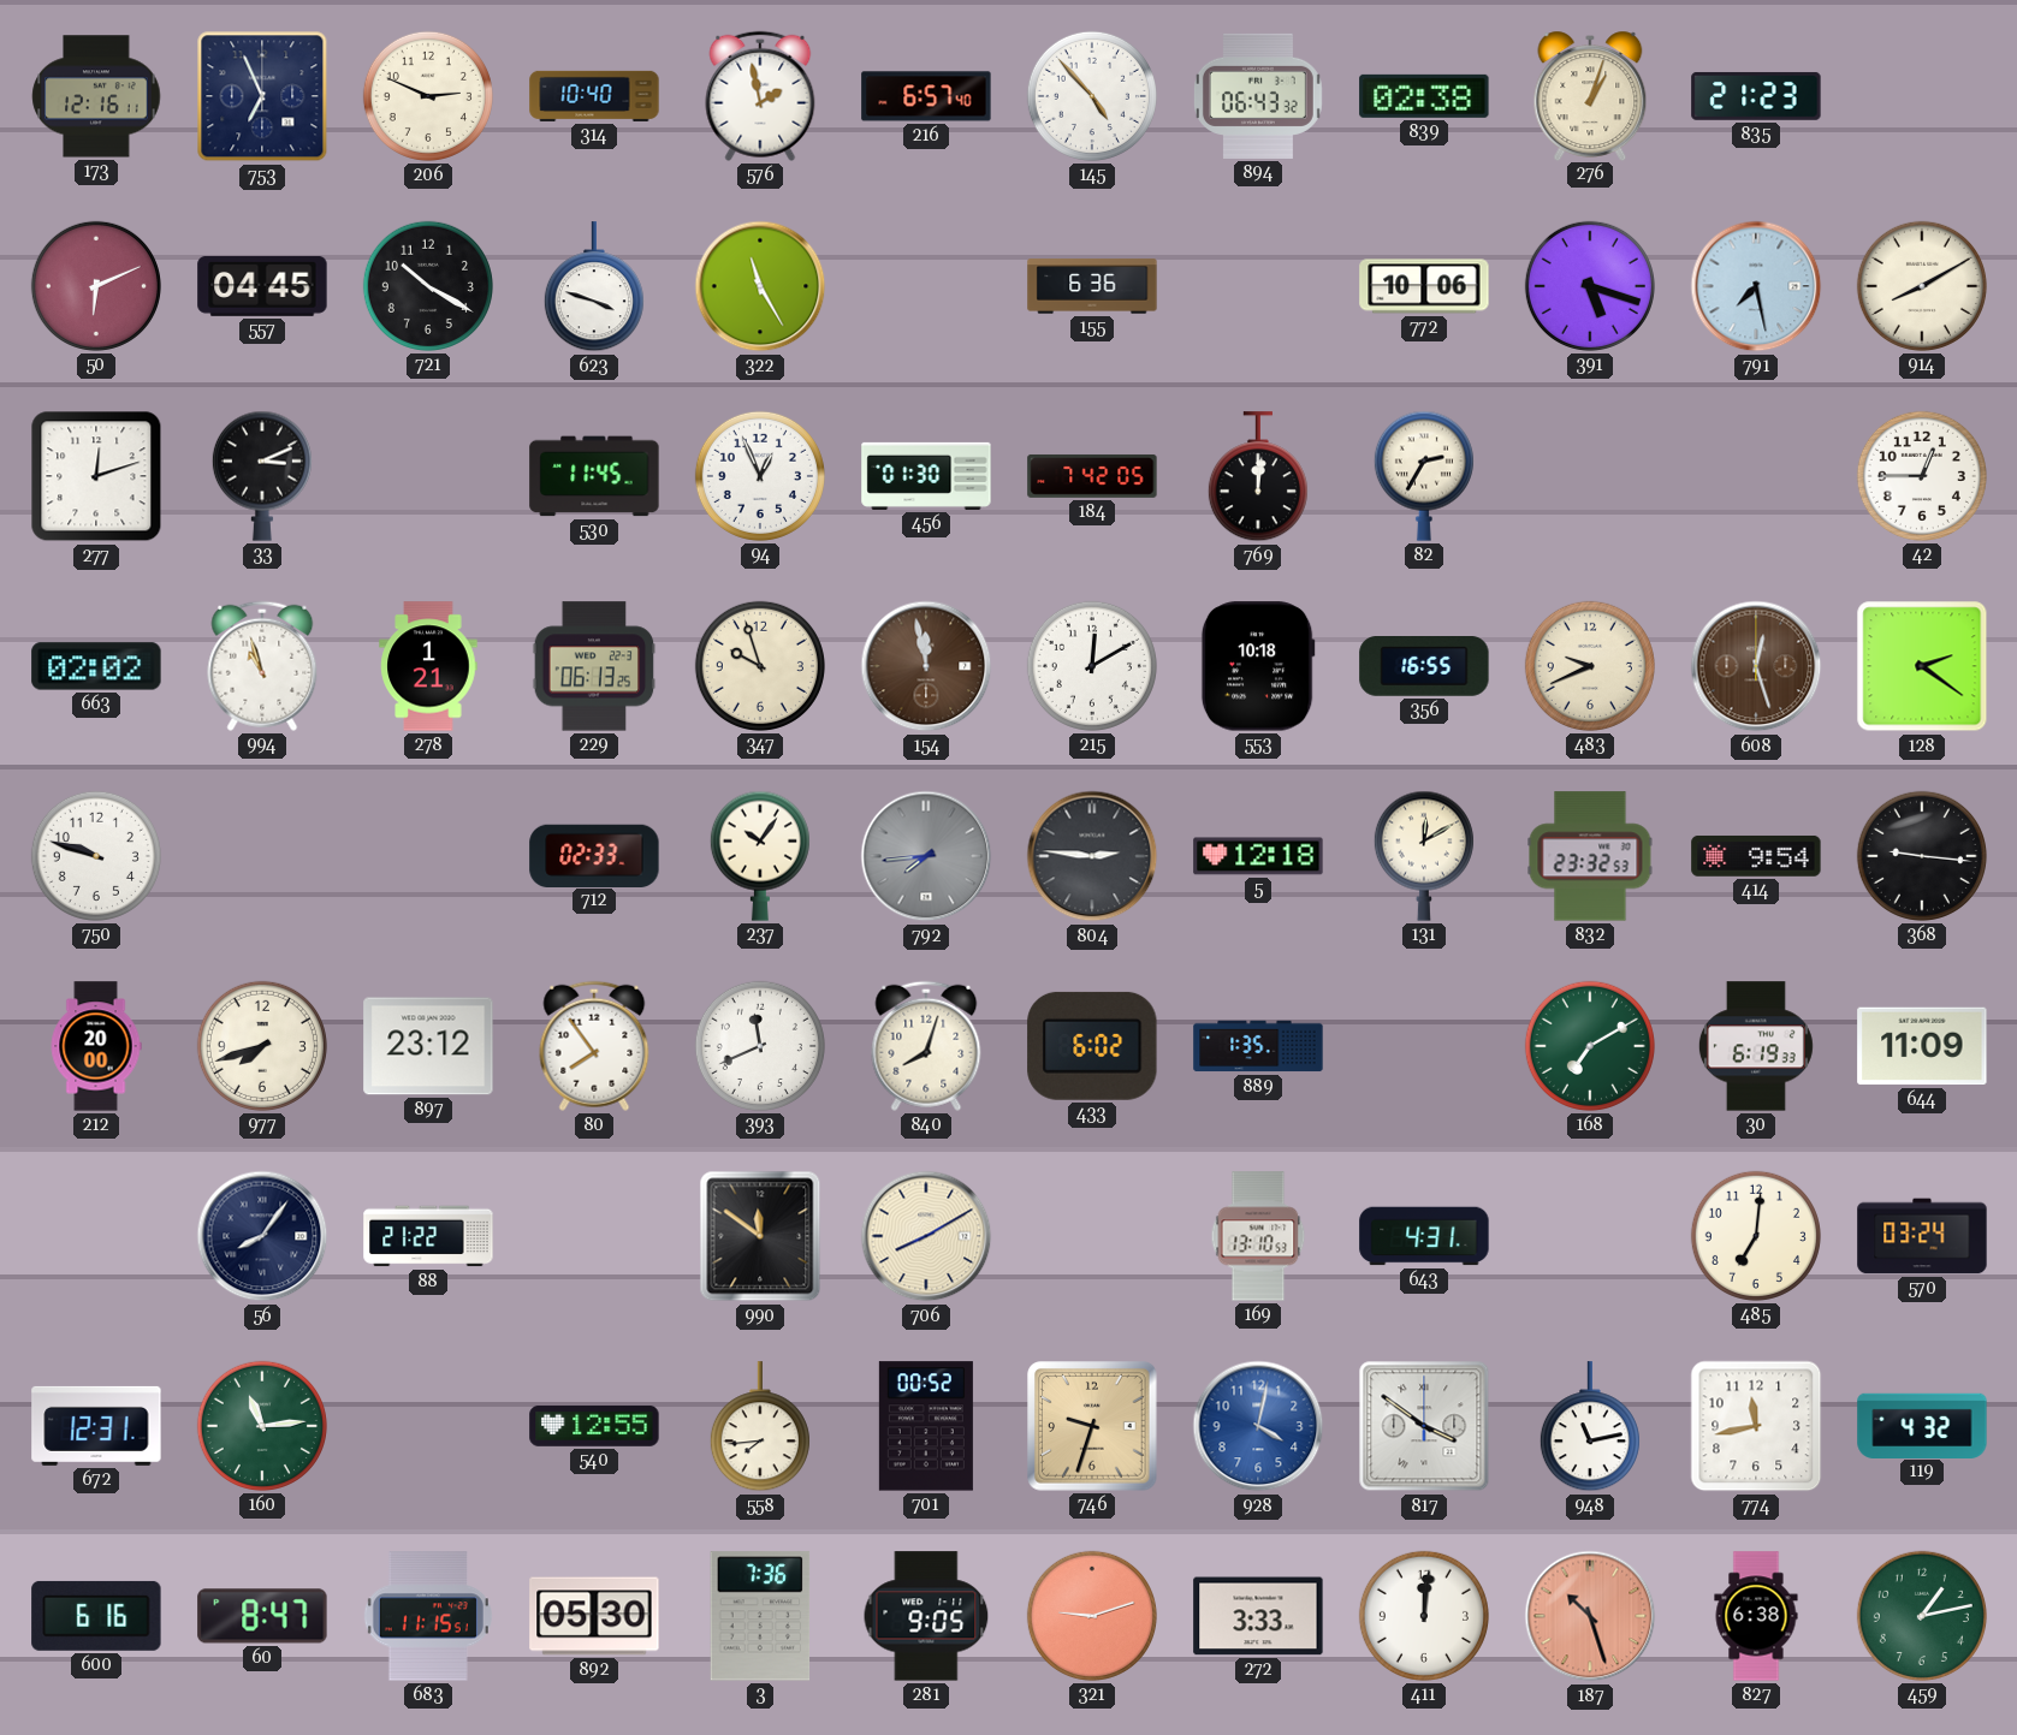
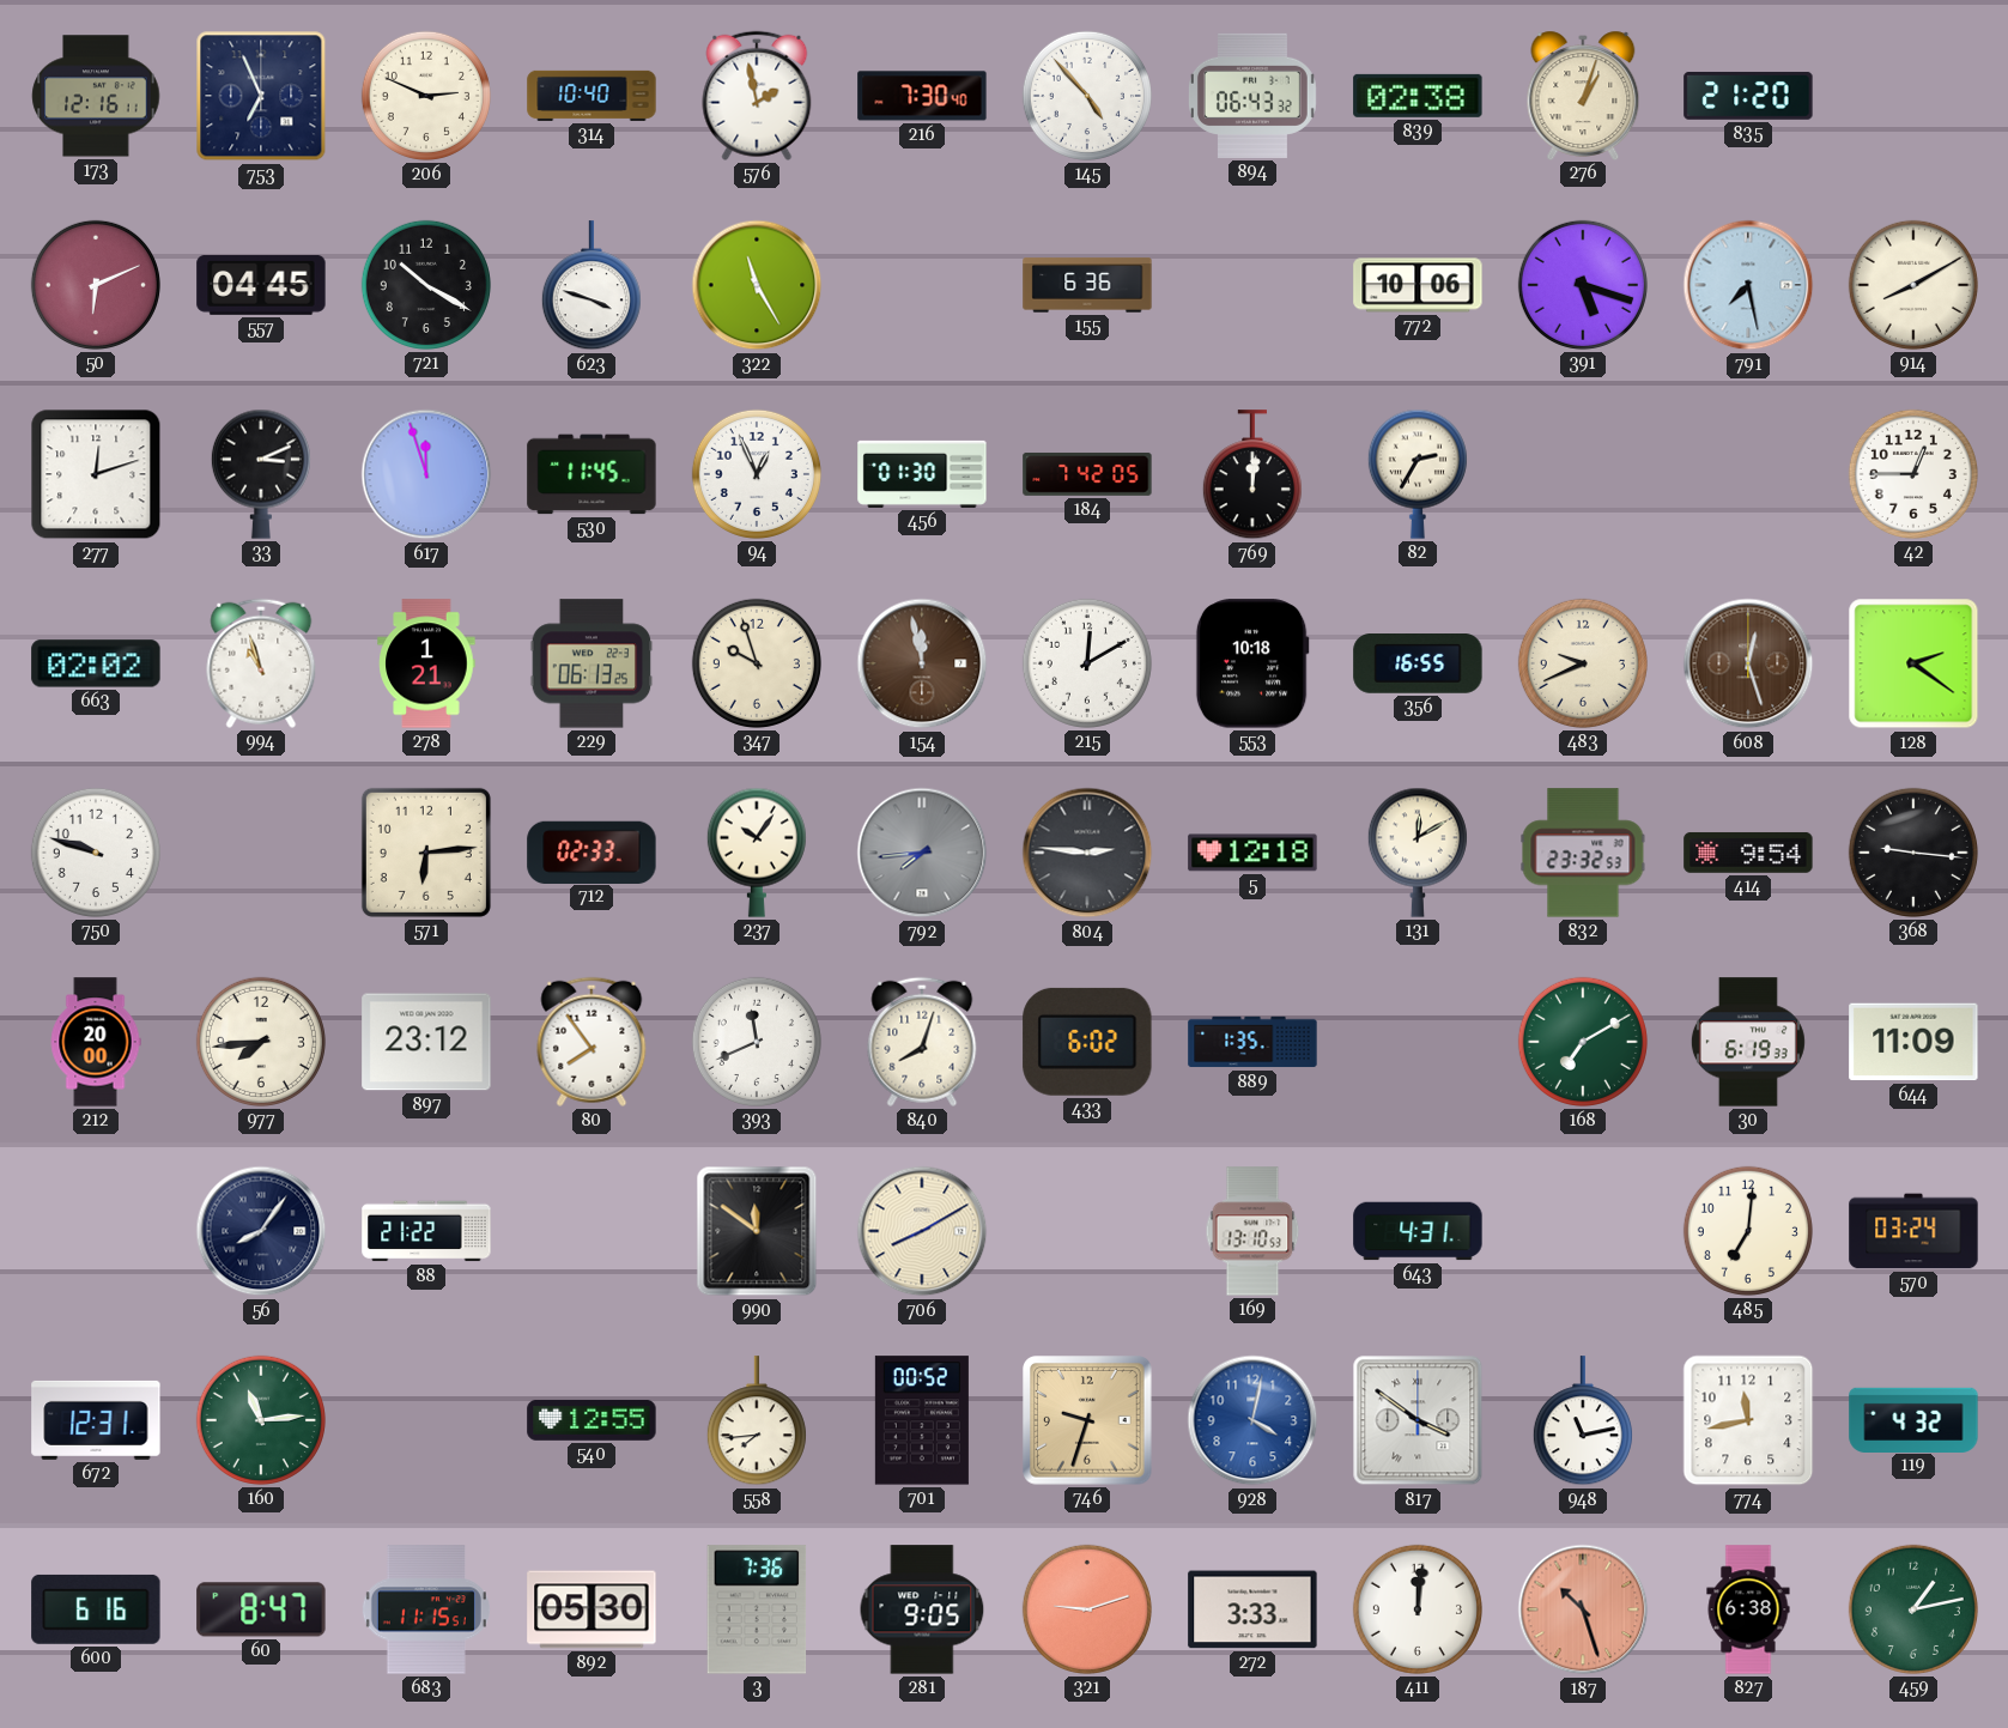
216: 6:57 -> 7:30 (922, 96)
835: 21:23 -> 21:20 (1748, 96)
617: none -> 11:57 (426, 474)
571: none -> 6:14 (426, 853)
977: 7:42 -> 7:44 (261, 1042)
